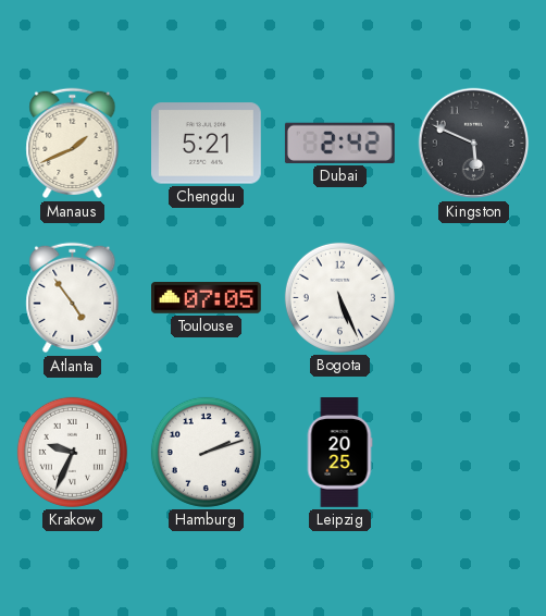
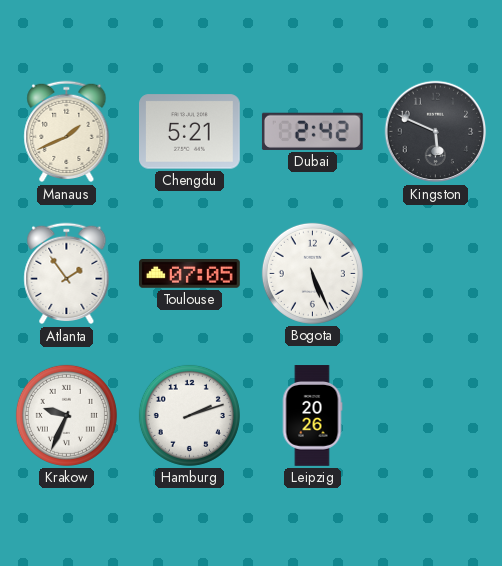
Atlanta: 4:54 -> 1:54 (67, 274)
Leipzig: 20:25 -> 20:26 (312, 416)
